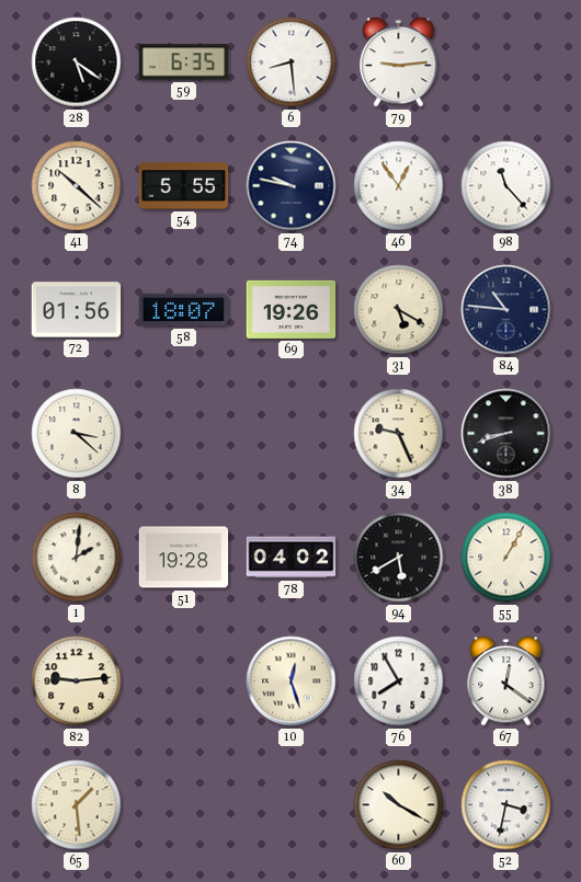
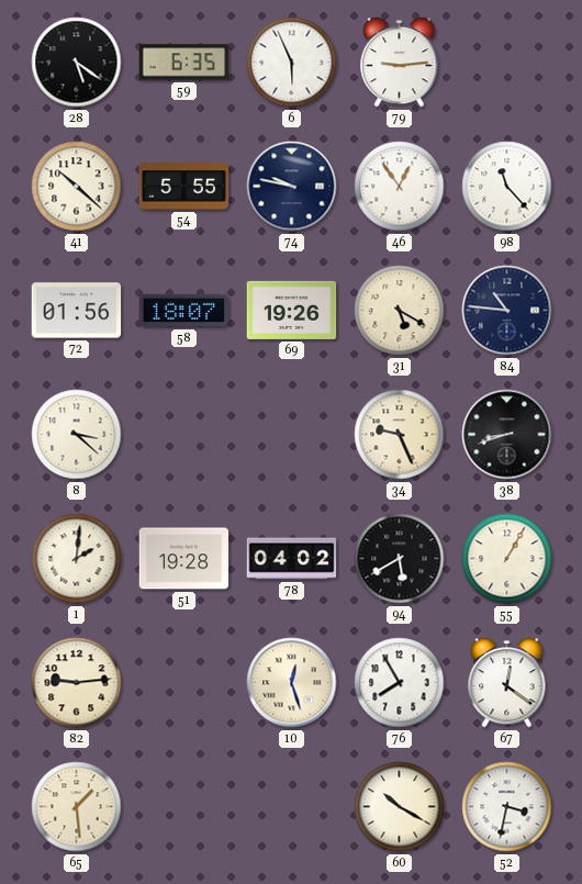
6: 8:29 -> 5:56 (292, 63)
